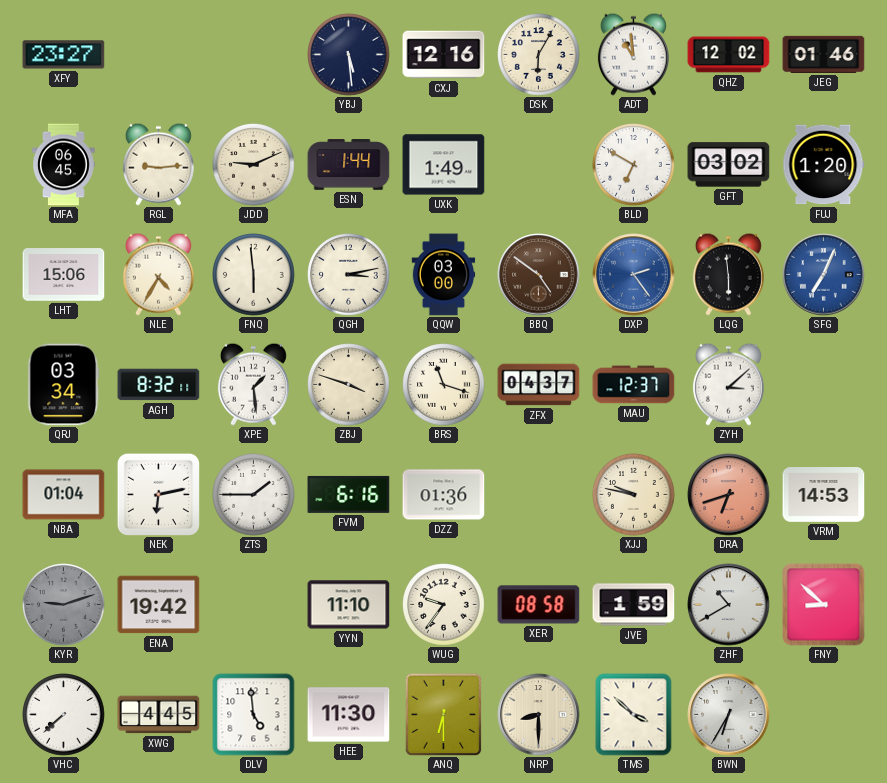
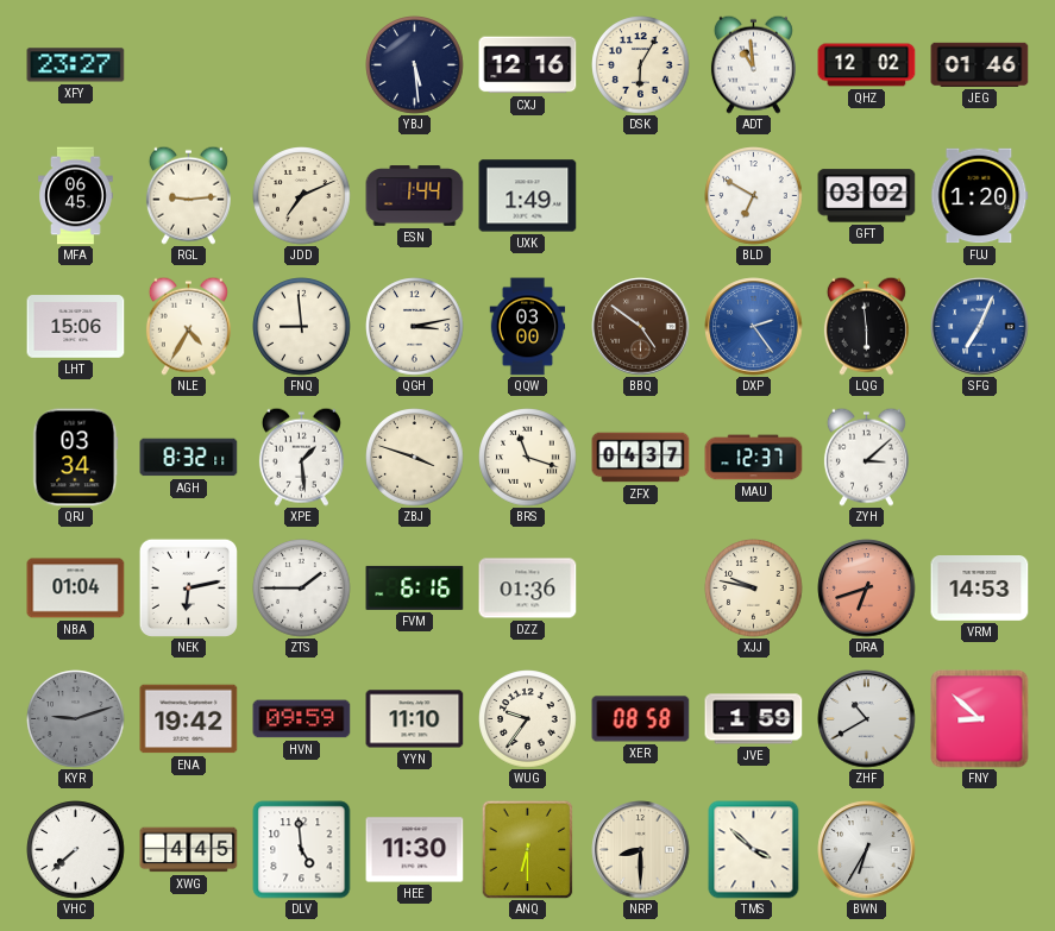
JDD: 9:11 -> 7:11 (302, 196)
FNQ: 5:59 -> 8:59 (302, 327)
HVN: none -> 09:59 (302, 719)
